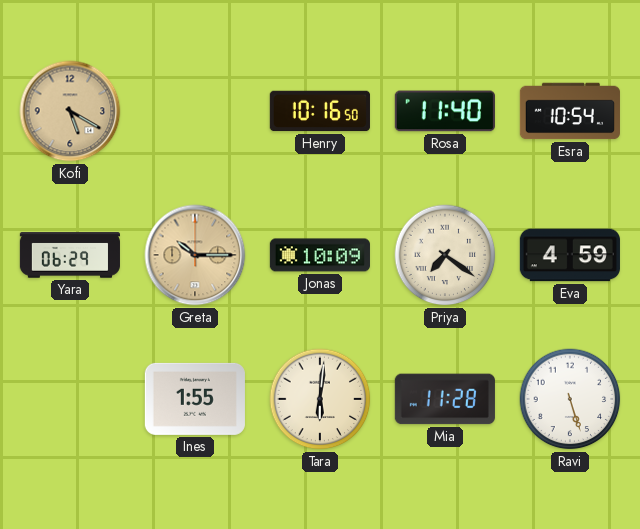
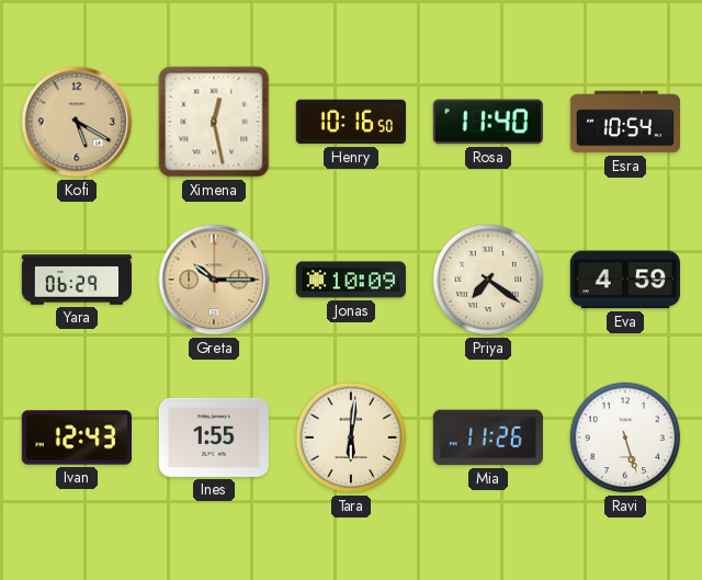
Ximena: none -> 12:28 (214, 122)
Ivan: none -> 12:43 (77, 437)
Mia: 11:28 -> 11:26 (488, 437)
